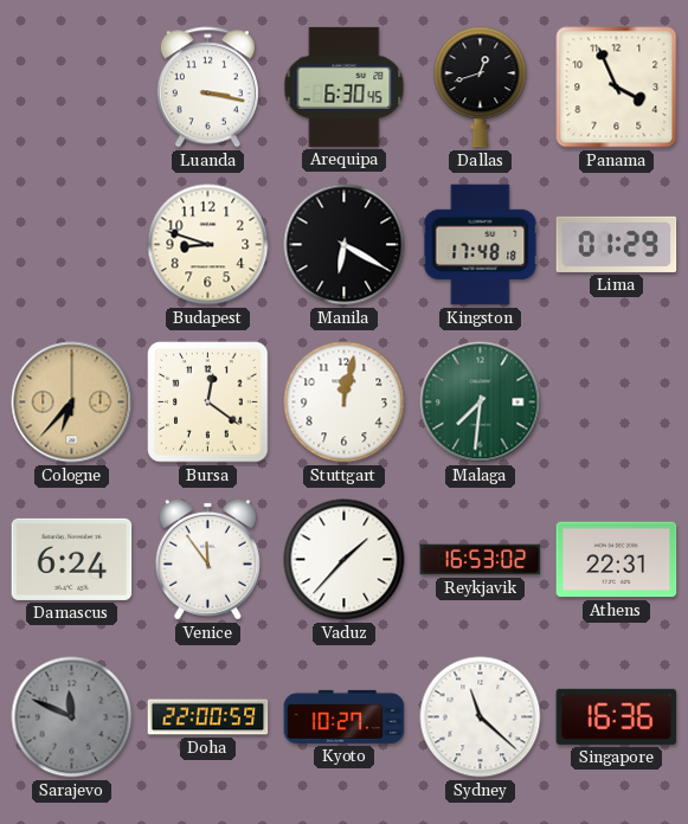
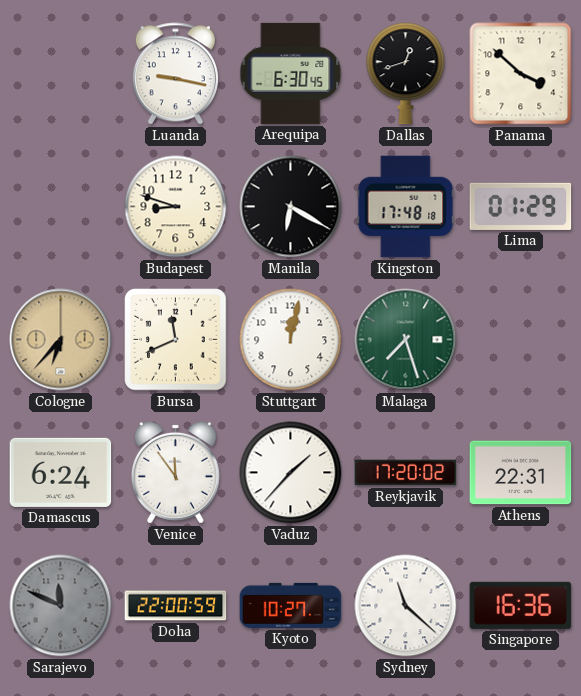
Luanda: 3:17 -> 9:17 (175, 74)
Panama: 3:56 -> 3:52 (521, 74)
Bursa: 12:21 -> 11:41 (176, 340)
Malaga: 7:31 -> 7:27 (406, 340)
Reykjavik: 16:53 -> 17:20 (406, 473)
